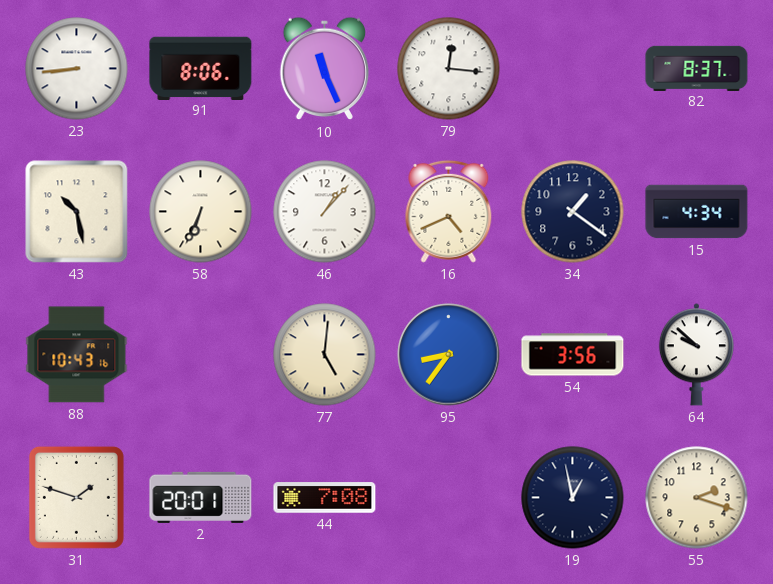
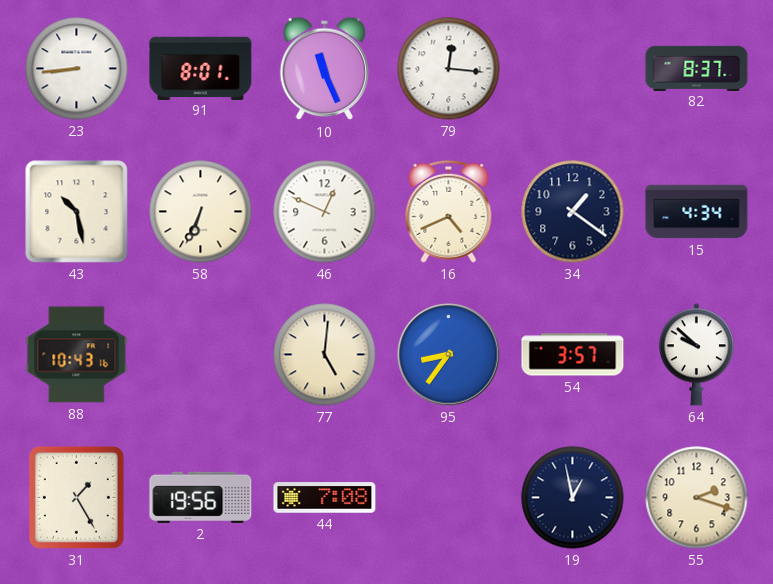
91: 8:06 -> 8:01 (201, 68)
46: 1:07 -> 12:49 (325, 212)
54: 3:56 -> 3:57 (573, 355)
31: 1:48 -> 1:25 (76, 497)
2: 20:01 -> 19:56 (201, 497)
